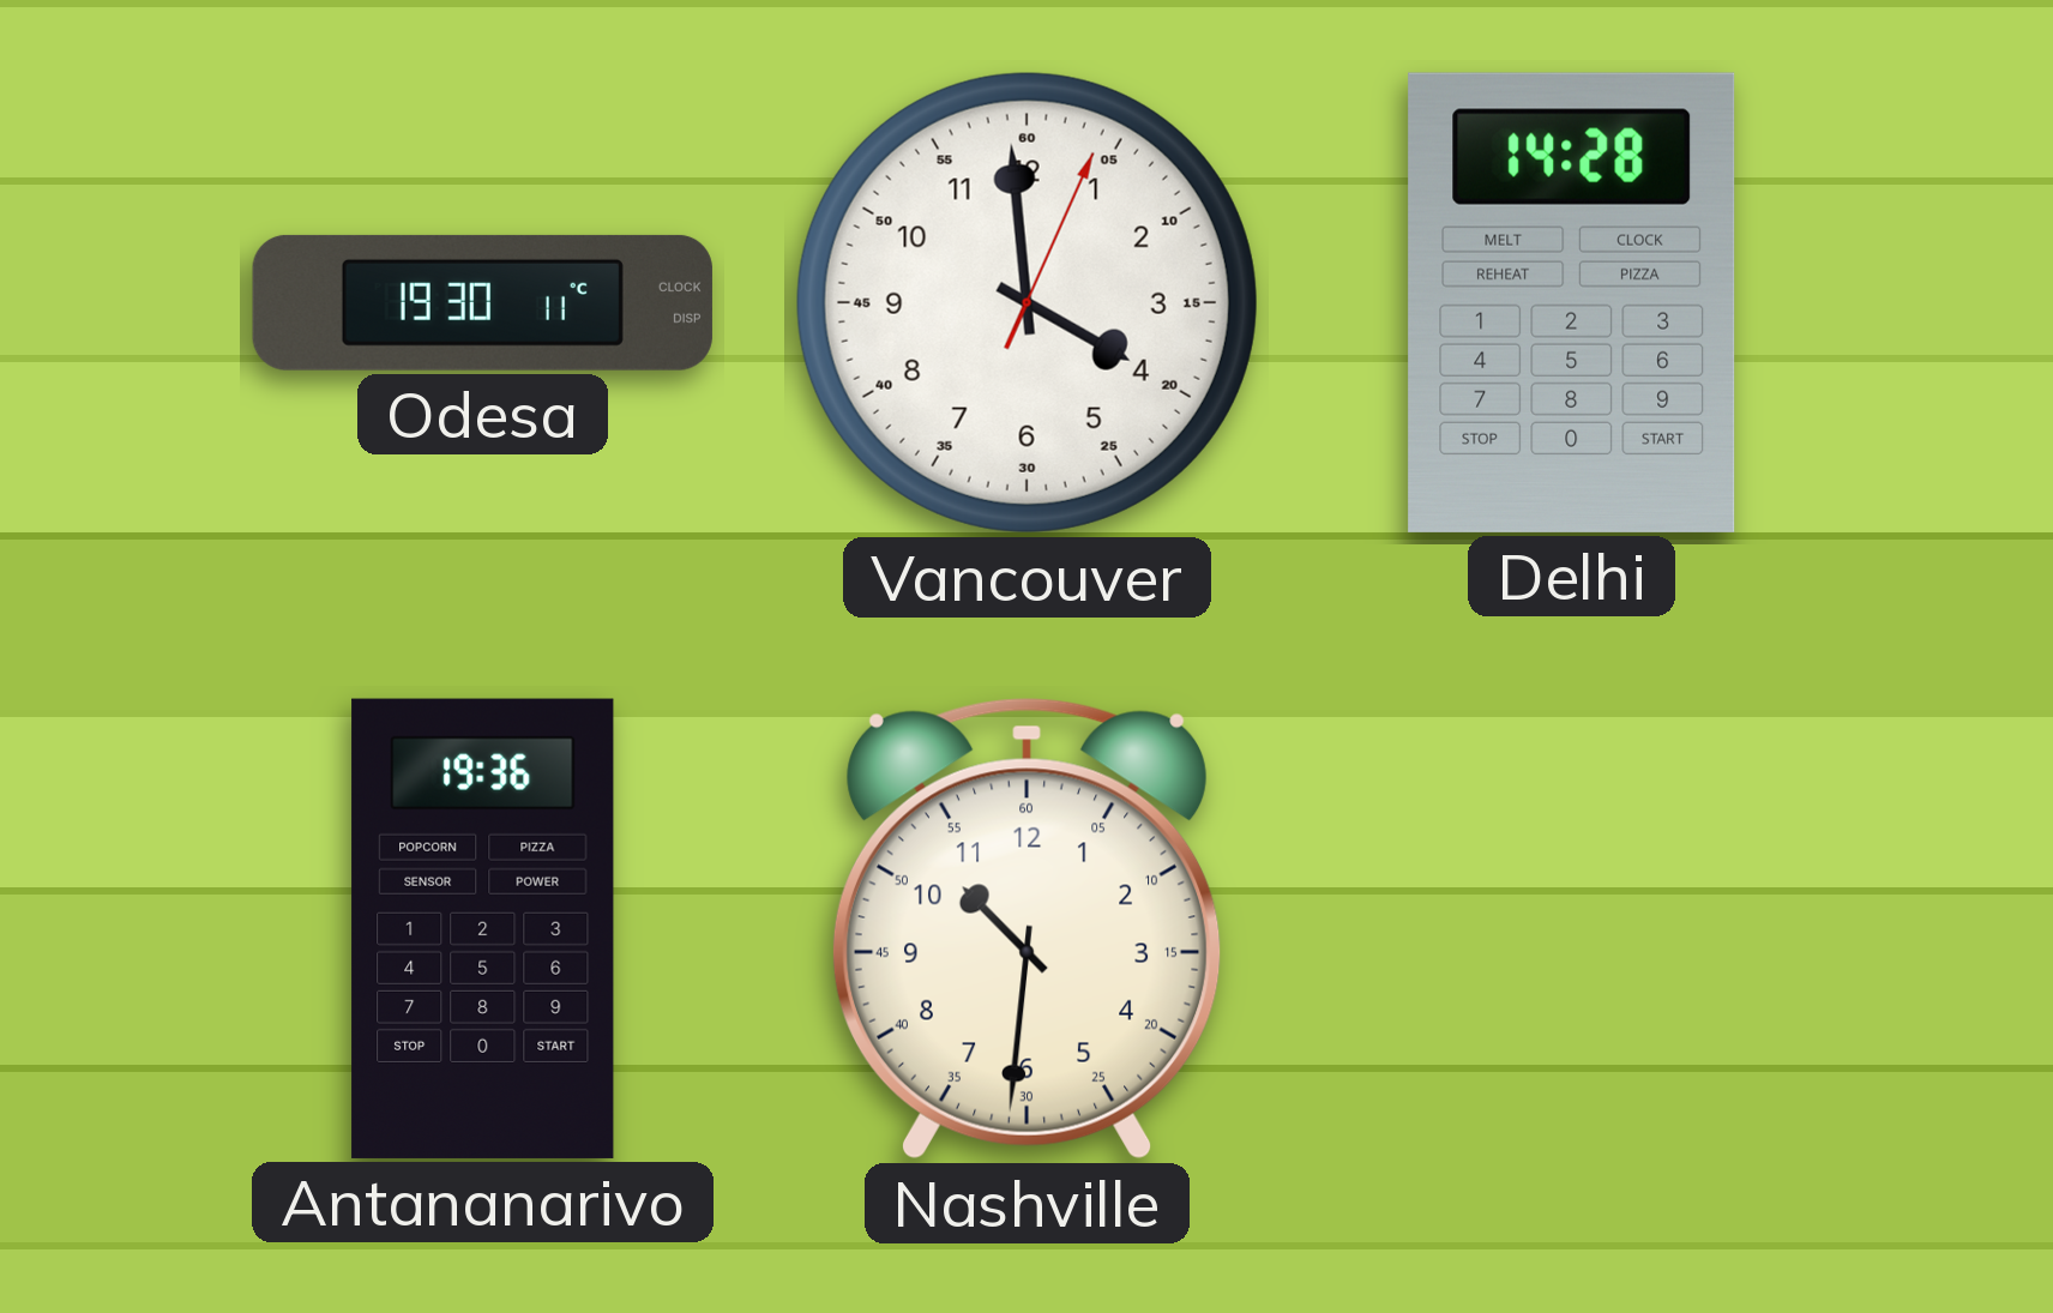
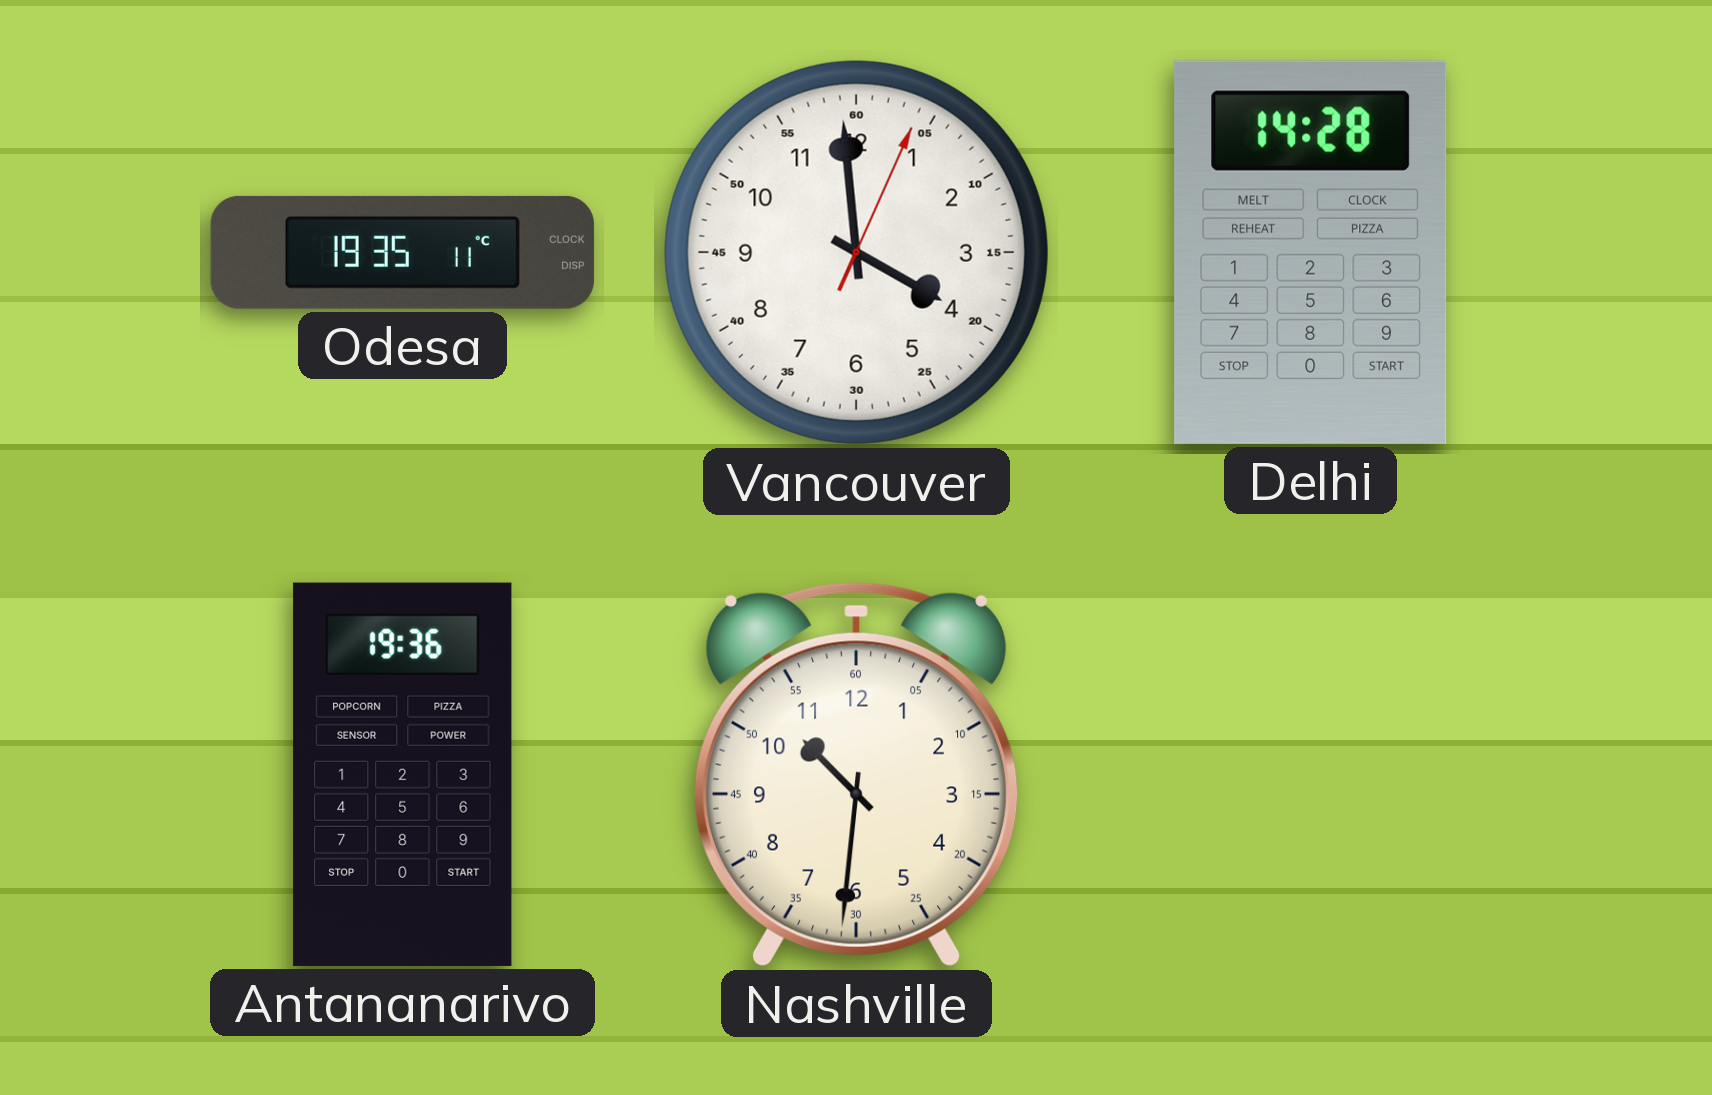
Odesa: 19:30 -> 19:35 (402, 252)
